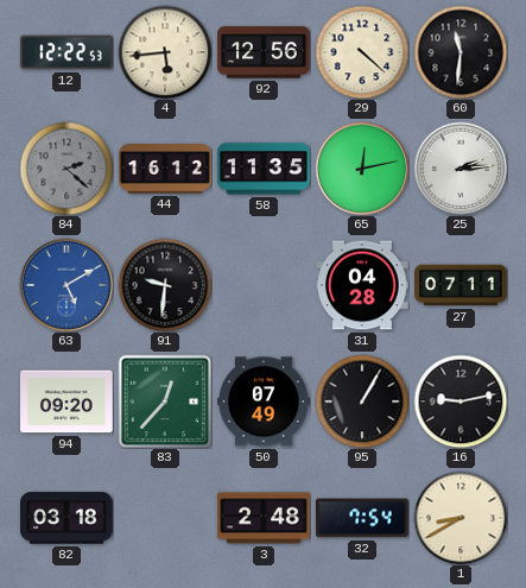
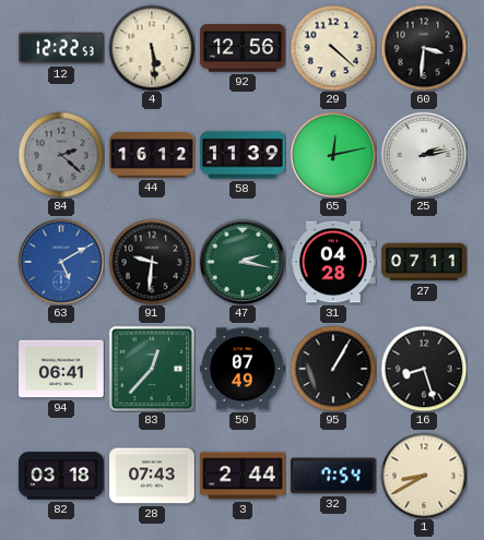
4: 5:44 -> 5:29 (152, 48)
60: 11:31 -> 3:31 (424, 48)
58: 11:35 -> 11:39 (243, 155)
25: 2:14 -> 2:13 (424, 155)
47: none -> 2:17 (243, 262)
94: 09:20 -> 06:41 (62, 369)
16: 9:13 -> 8:27 (424, 369)
28: none -> 07:43 (152, 476)
3: 2:48 -> 2:44 (243, 476)
